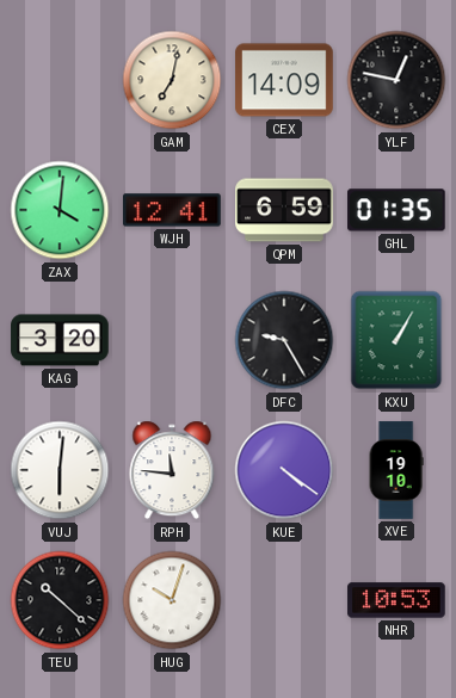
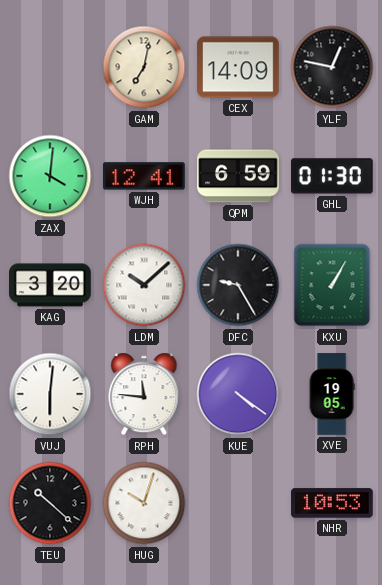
GHL: 01:35 -> 01:30 (333, 176)
LDM: none -> 10:08 (144, 285)
XVE: 19:10 -> 19:05 (332, 394)
